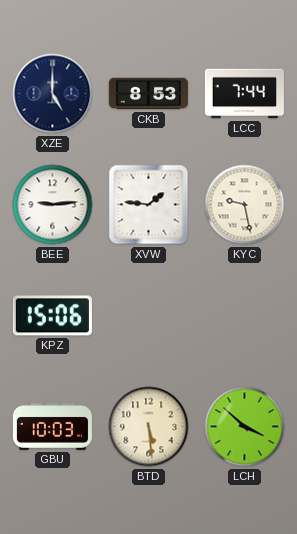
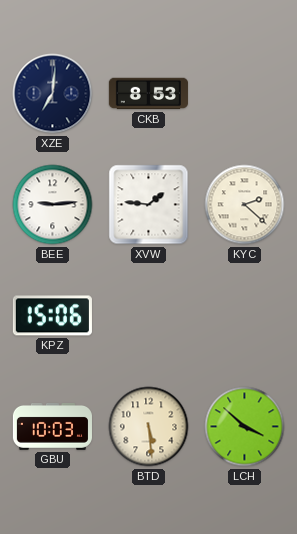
XZE: 5:00 -> 7:01 (53, 94)
LCC: 7:44 -> none (244, 94)
KYC: 9:28 -> 2:22 (245, 205)
